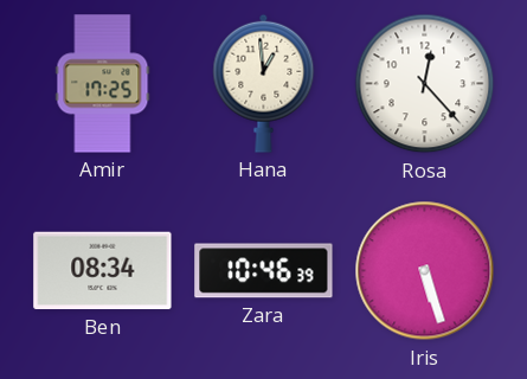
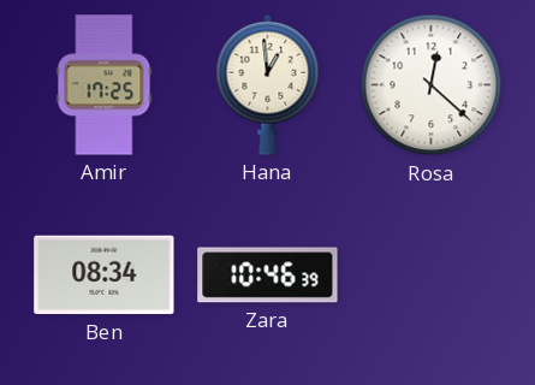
Rosa: 12:23 -> 12:22 (432, 85)
Iris: 5:27 -> none (425, 271)
